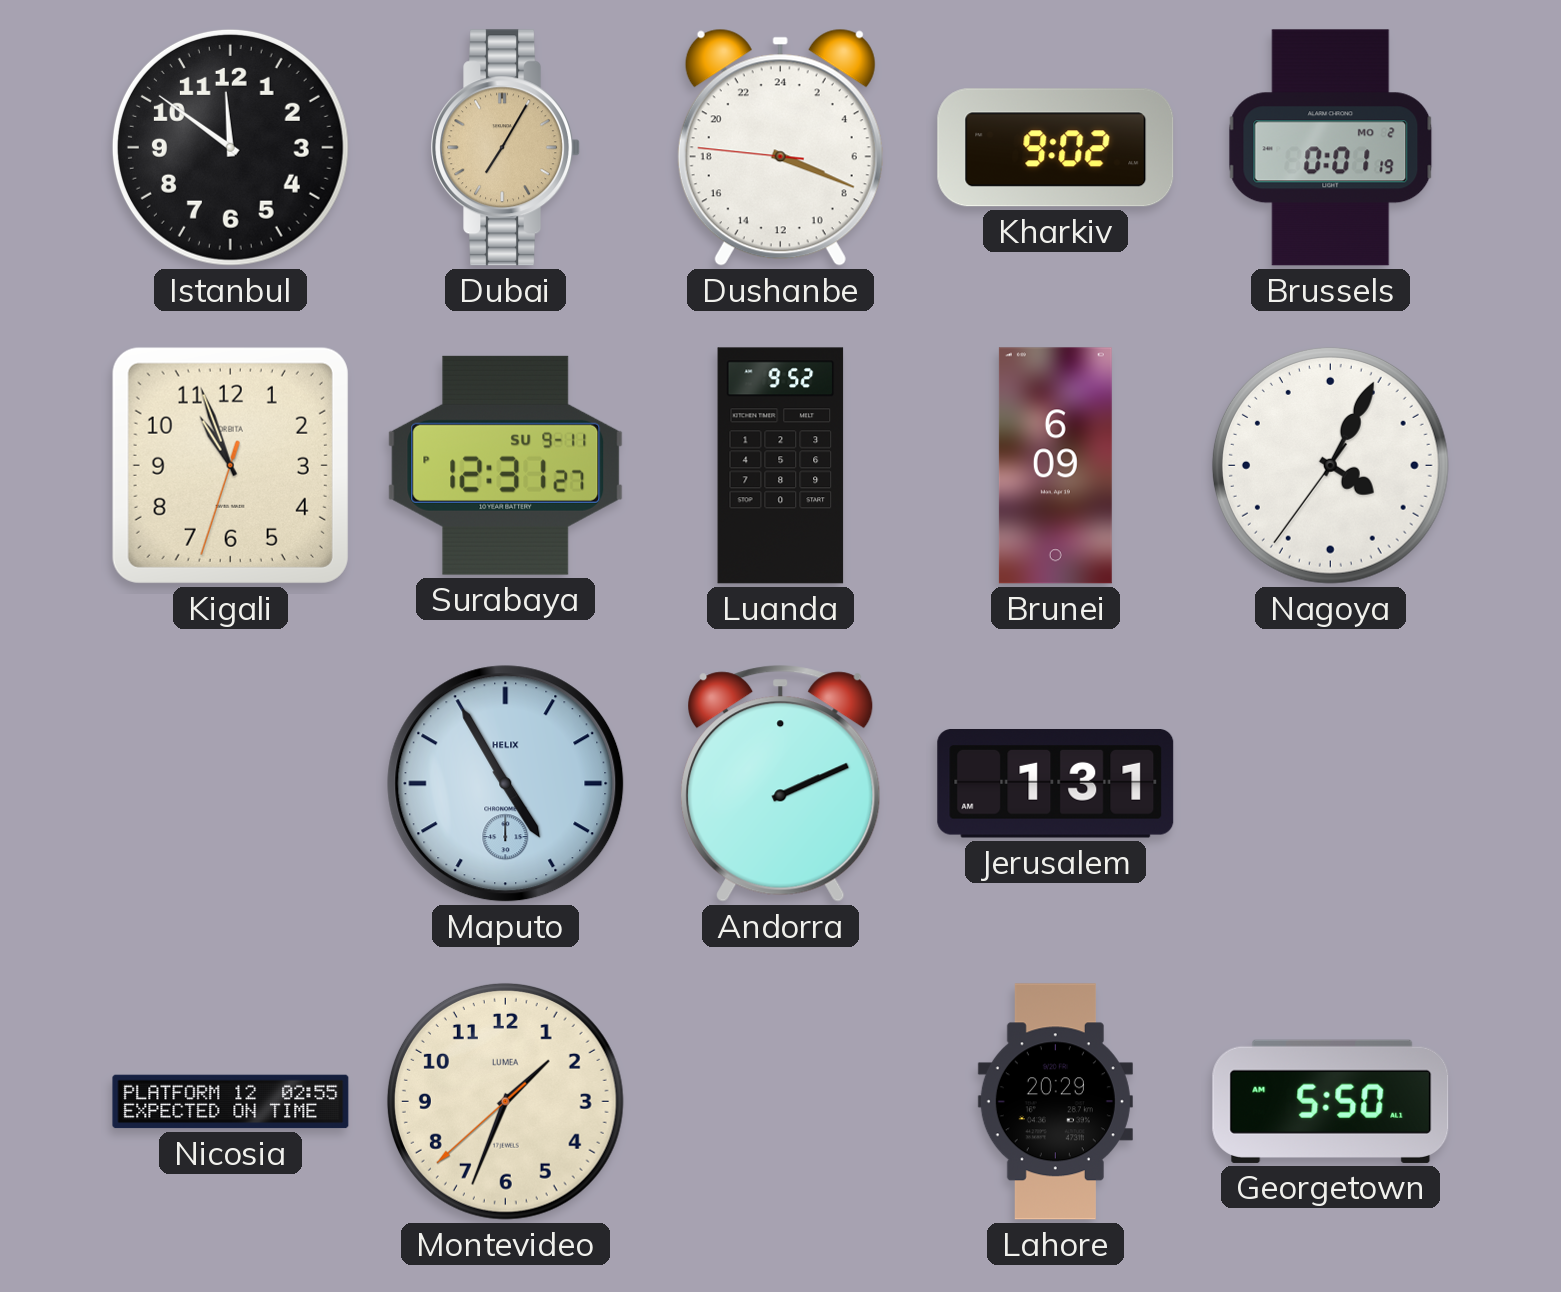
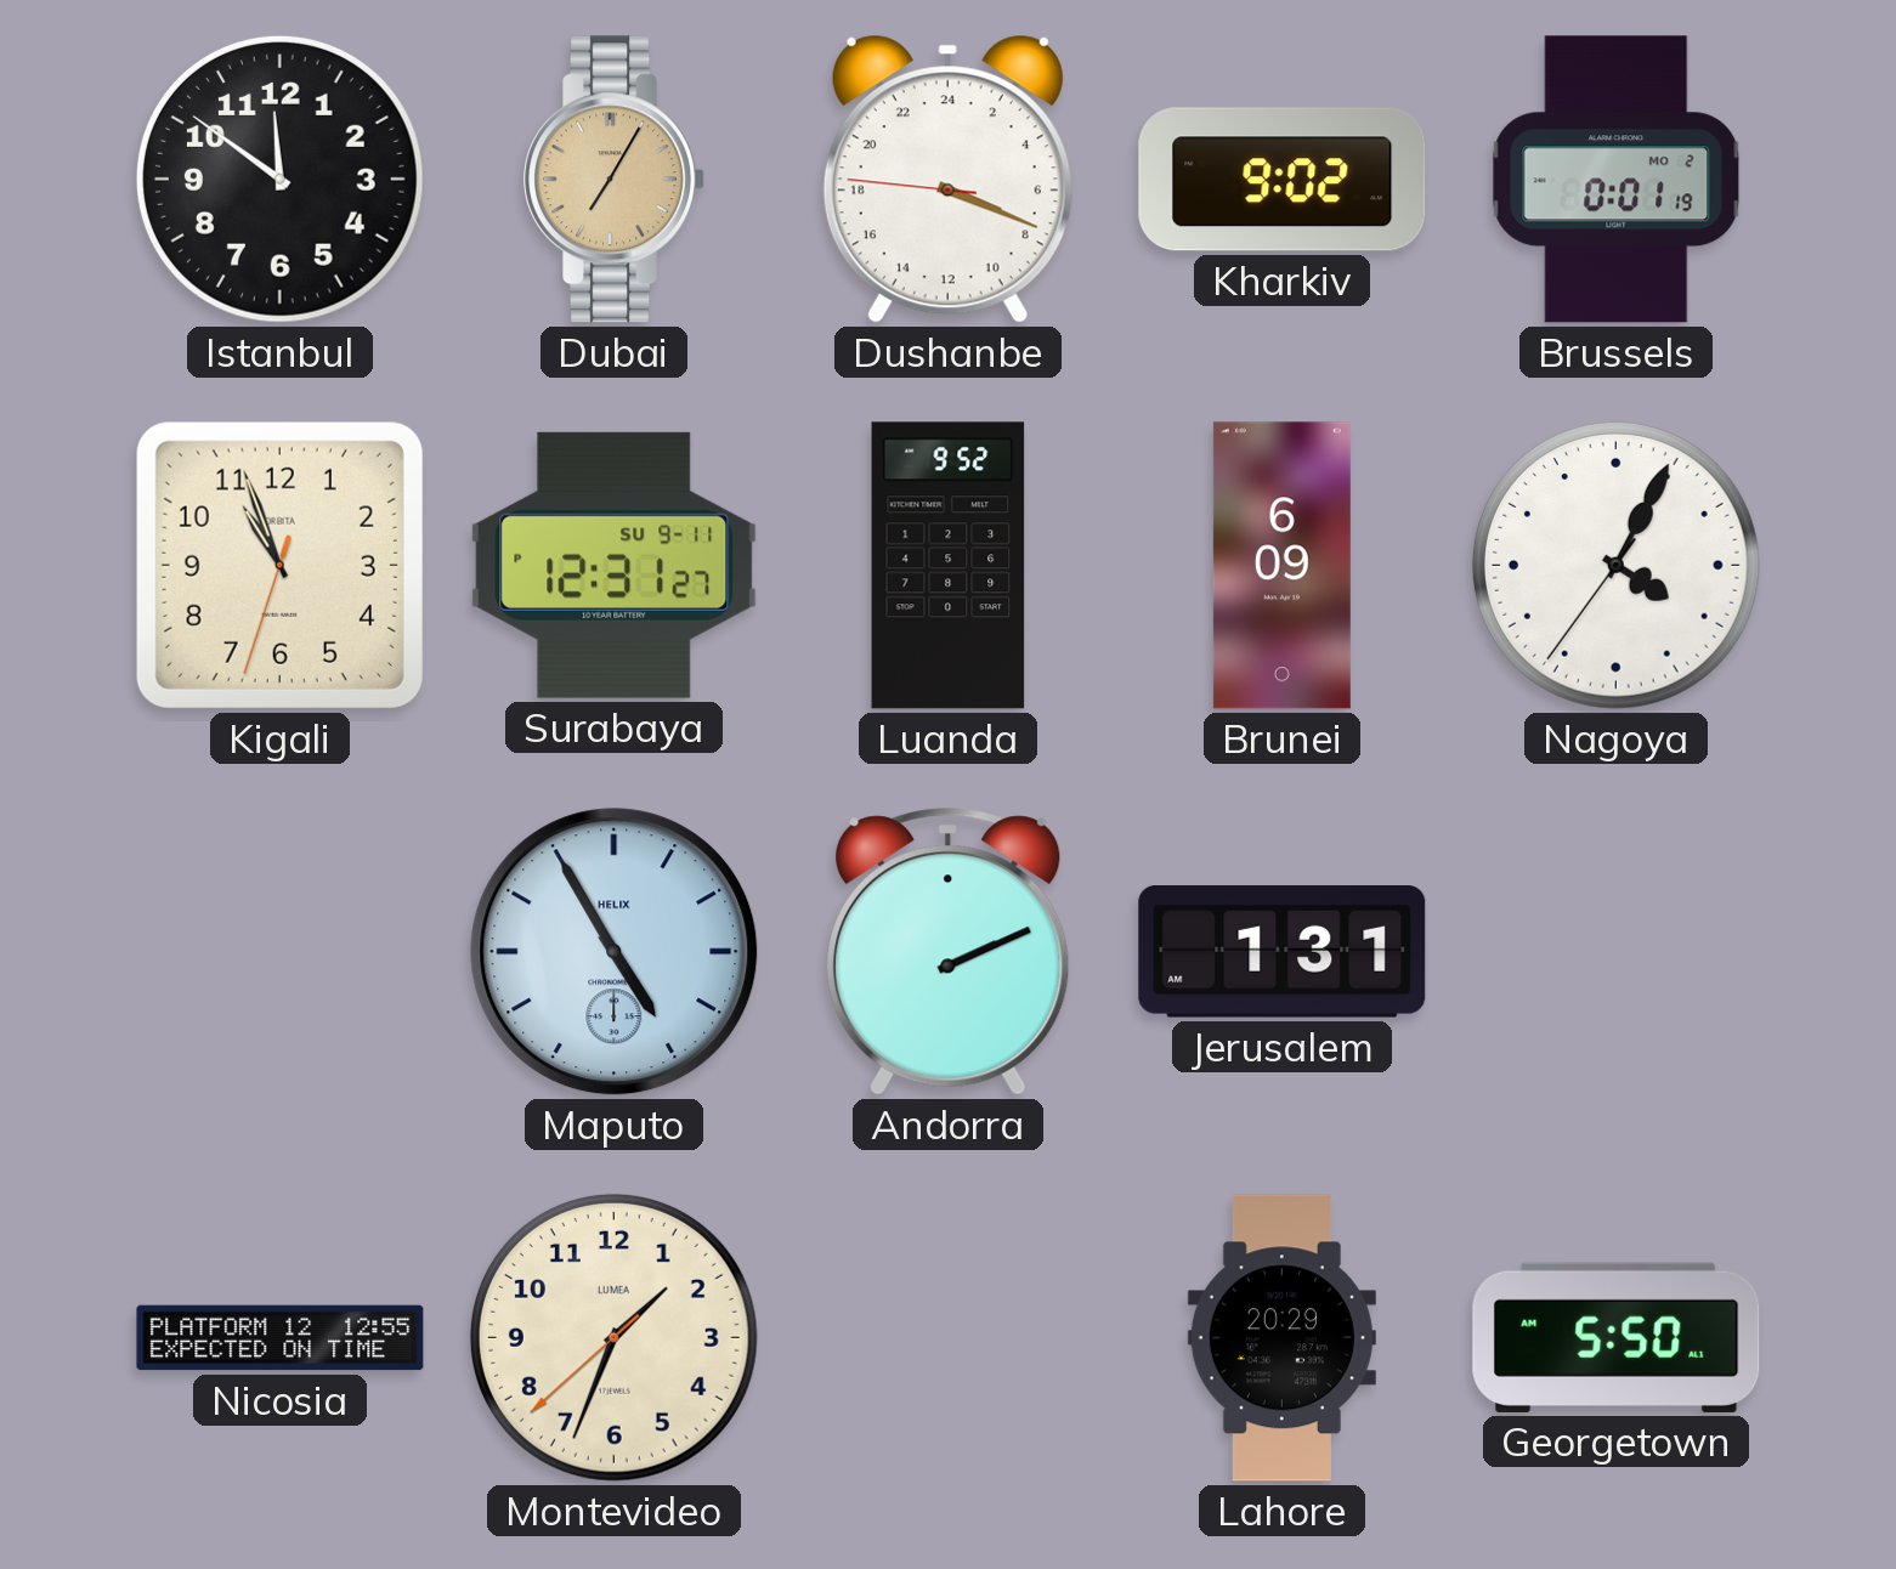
Nicosia: 02:55 -> 12:55 (281, 1338)
